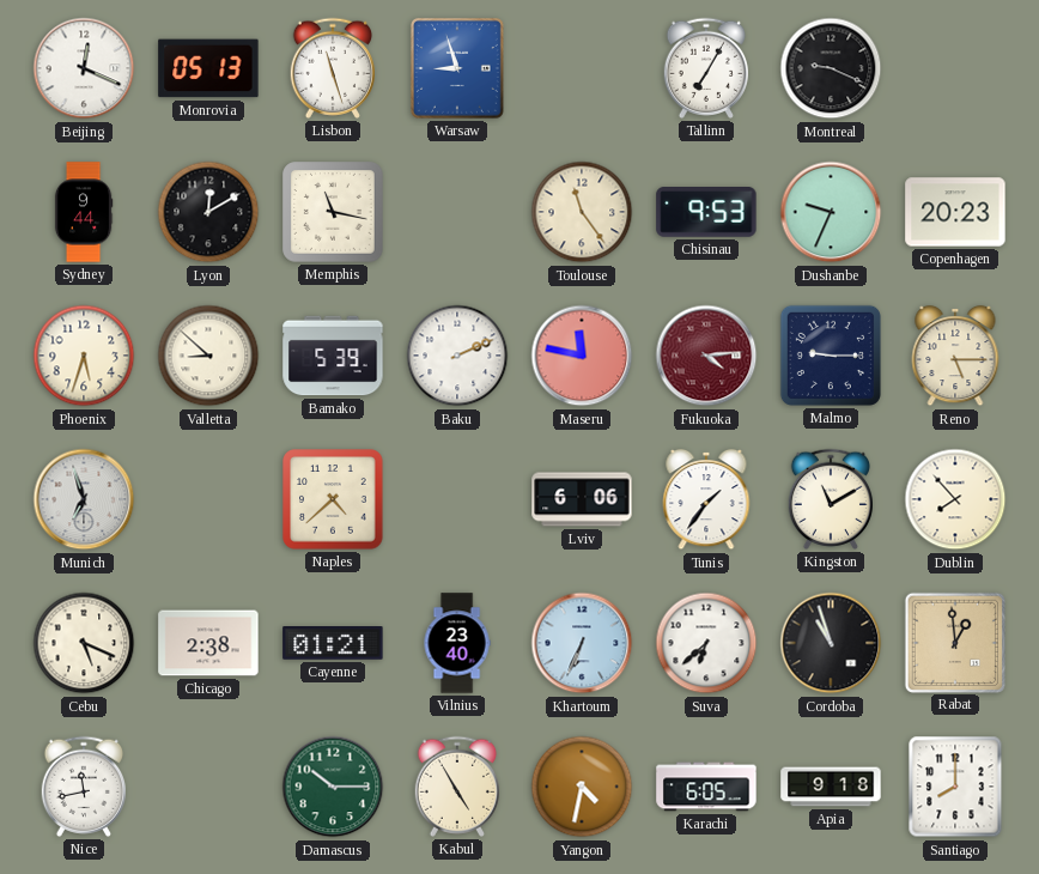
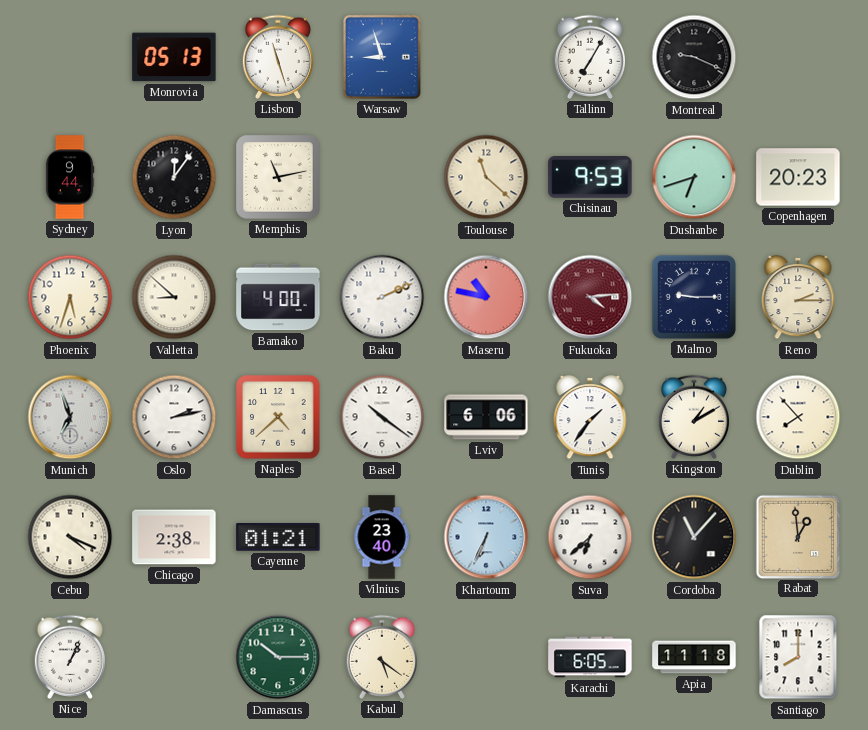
Beijing: 12:19 -> none (84, 68)
Lyon: 12:10 -> 12:06 (174, 177)
Memphis: 11:17 -> 11:13 (278, 177)
Toulouse: 11:24 -> 11:22 (486, 177)
Dushanbe: 9:34 -> 6:42 (694, 177)
Bamako: 5:39 -> 4:00 (278, 297)
Maseru: 11:47 -> 10:47 (486, 297)
Reno: 5:15 -> 2:15 (798, 297)
Oslo: none -> 2:13 (174, 417)
Basel: none -> 10:21 (382, 417)
Kingston: 11:10 -> 1:10 (693, 417)
Cebu: 5:19 -> 4:19 (70, 537)
Cordoba: 10:57 -> 11:07 (694, 537)
Nice: 11:43 -> 1:04 (69, 657)
Kabul: 4:55 -> 5:21 (381, 657)
Yangon: 4:32 -> none (582, 787)
Apia: 9:18 -> 11:18 (694, 657)
